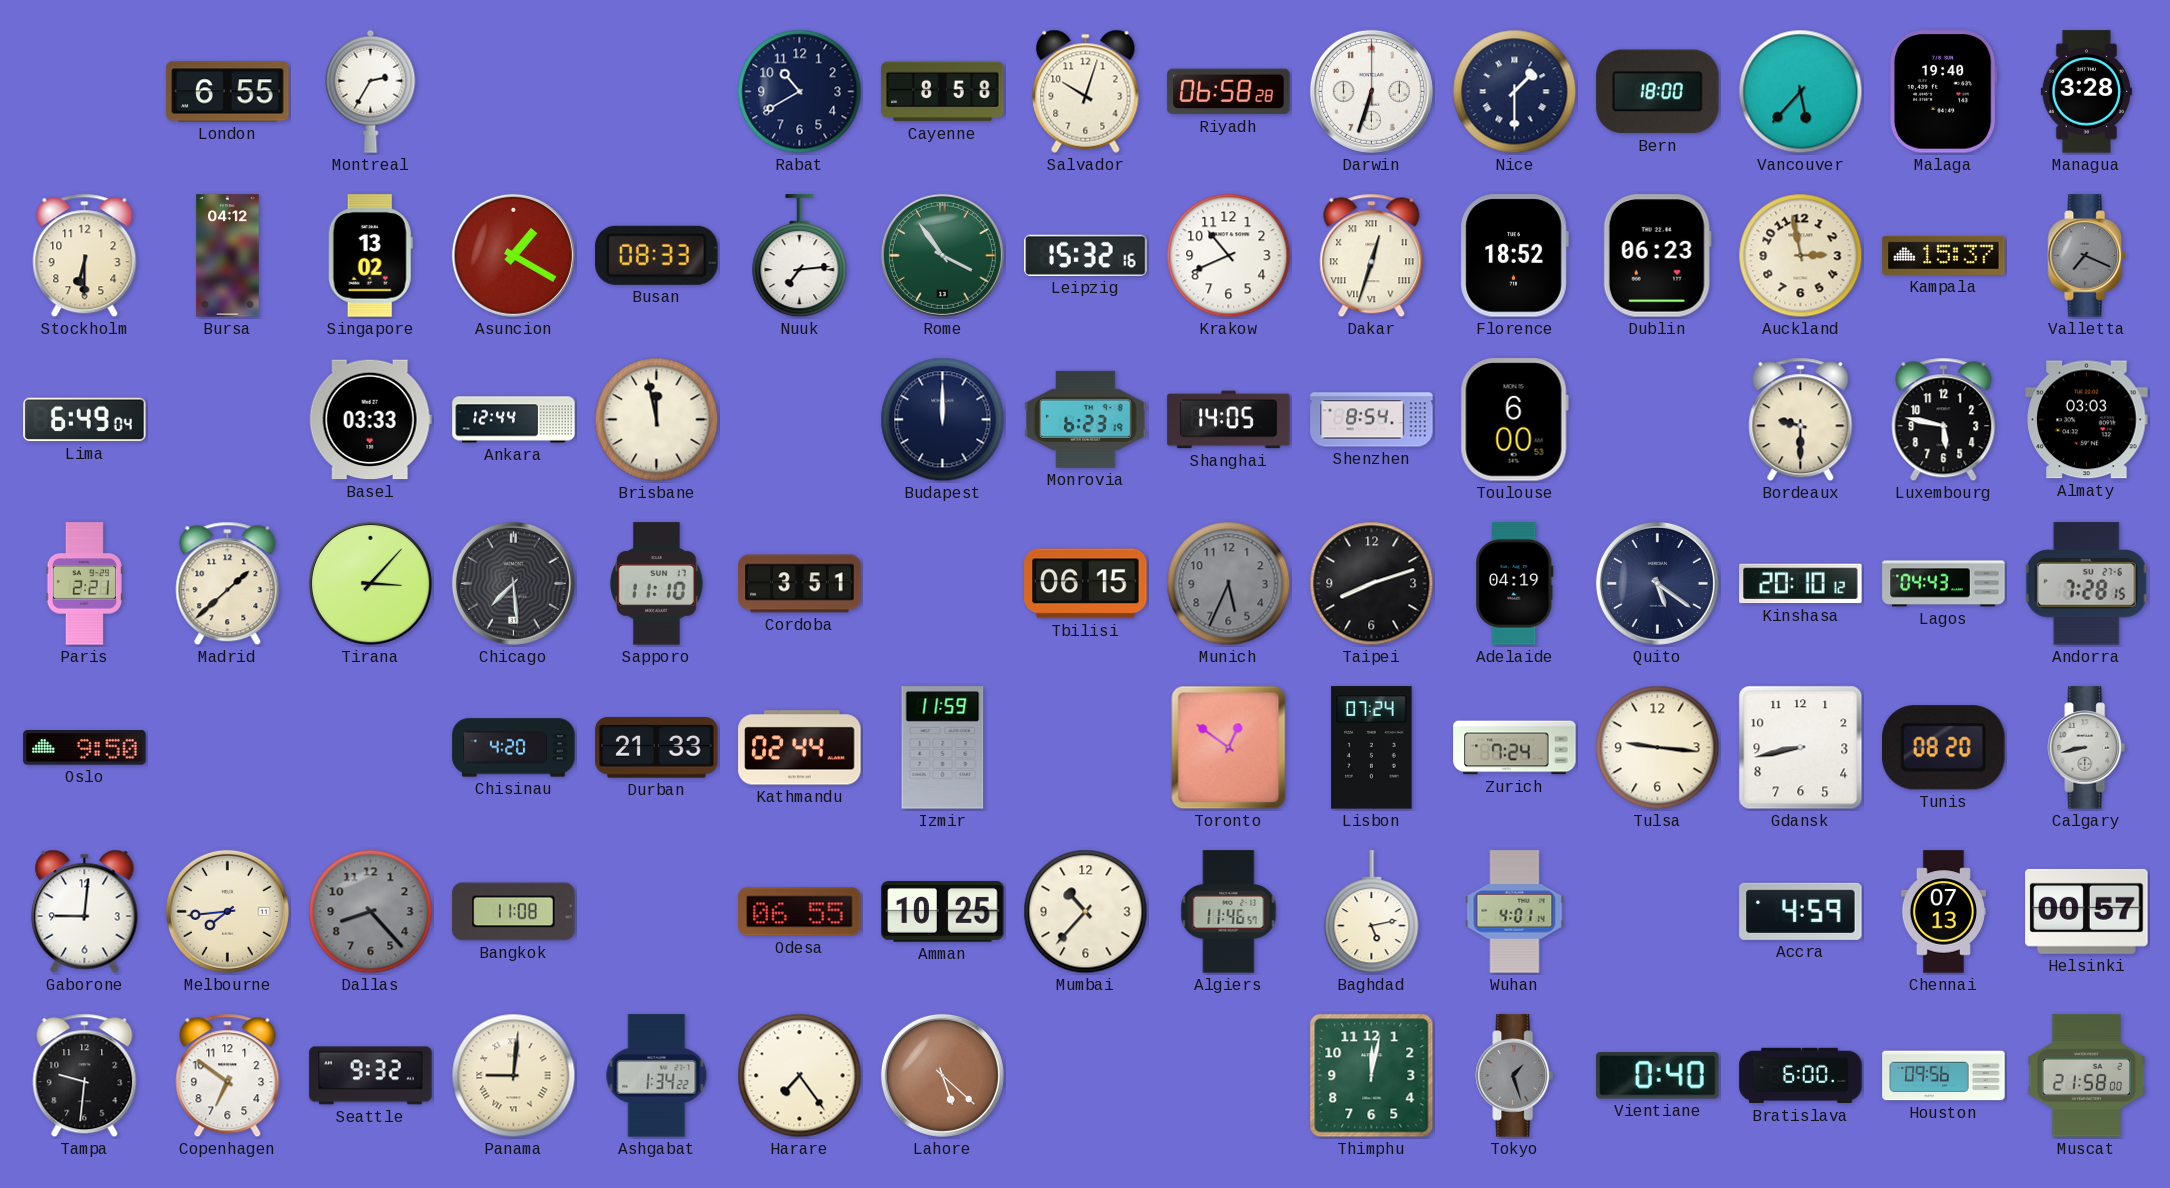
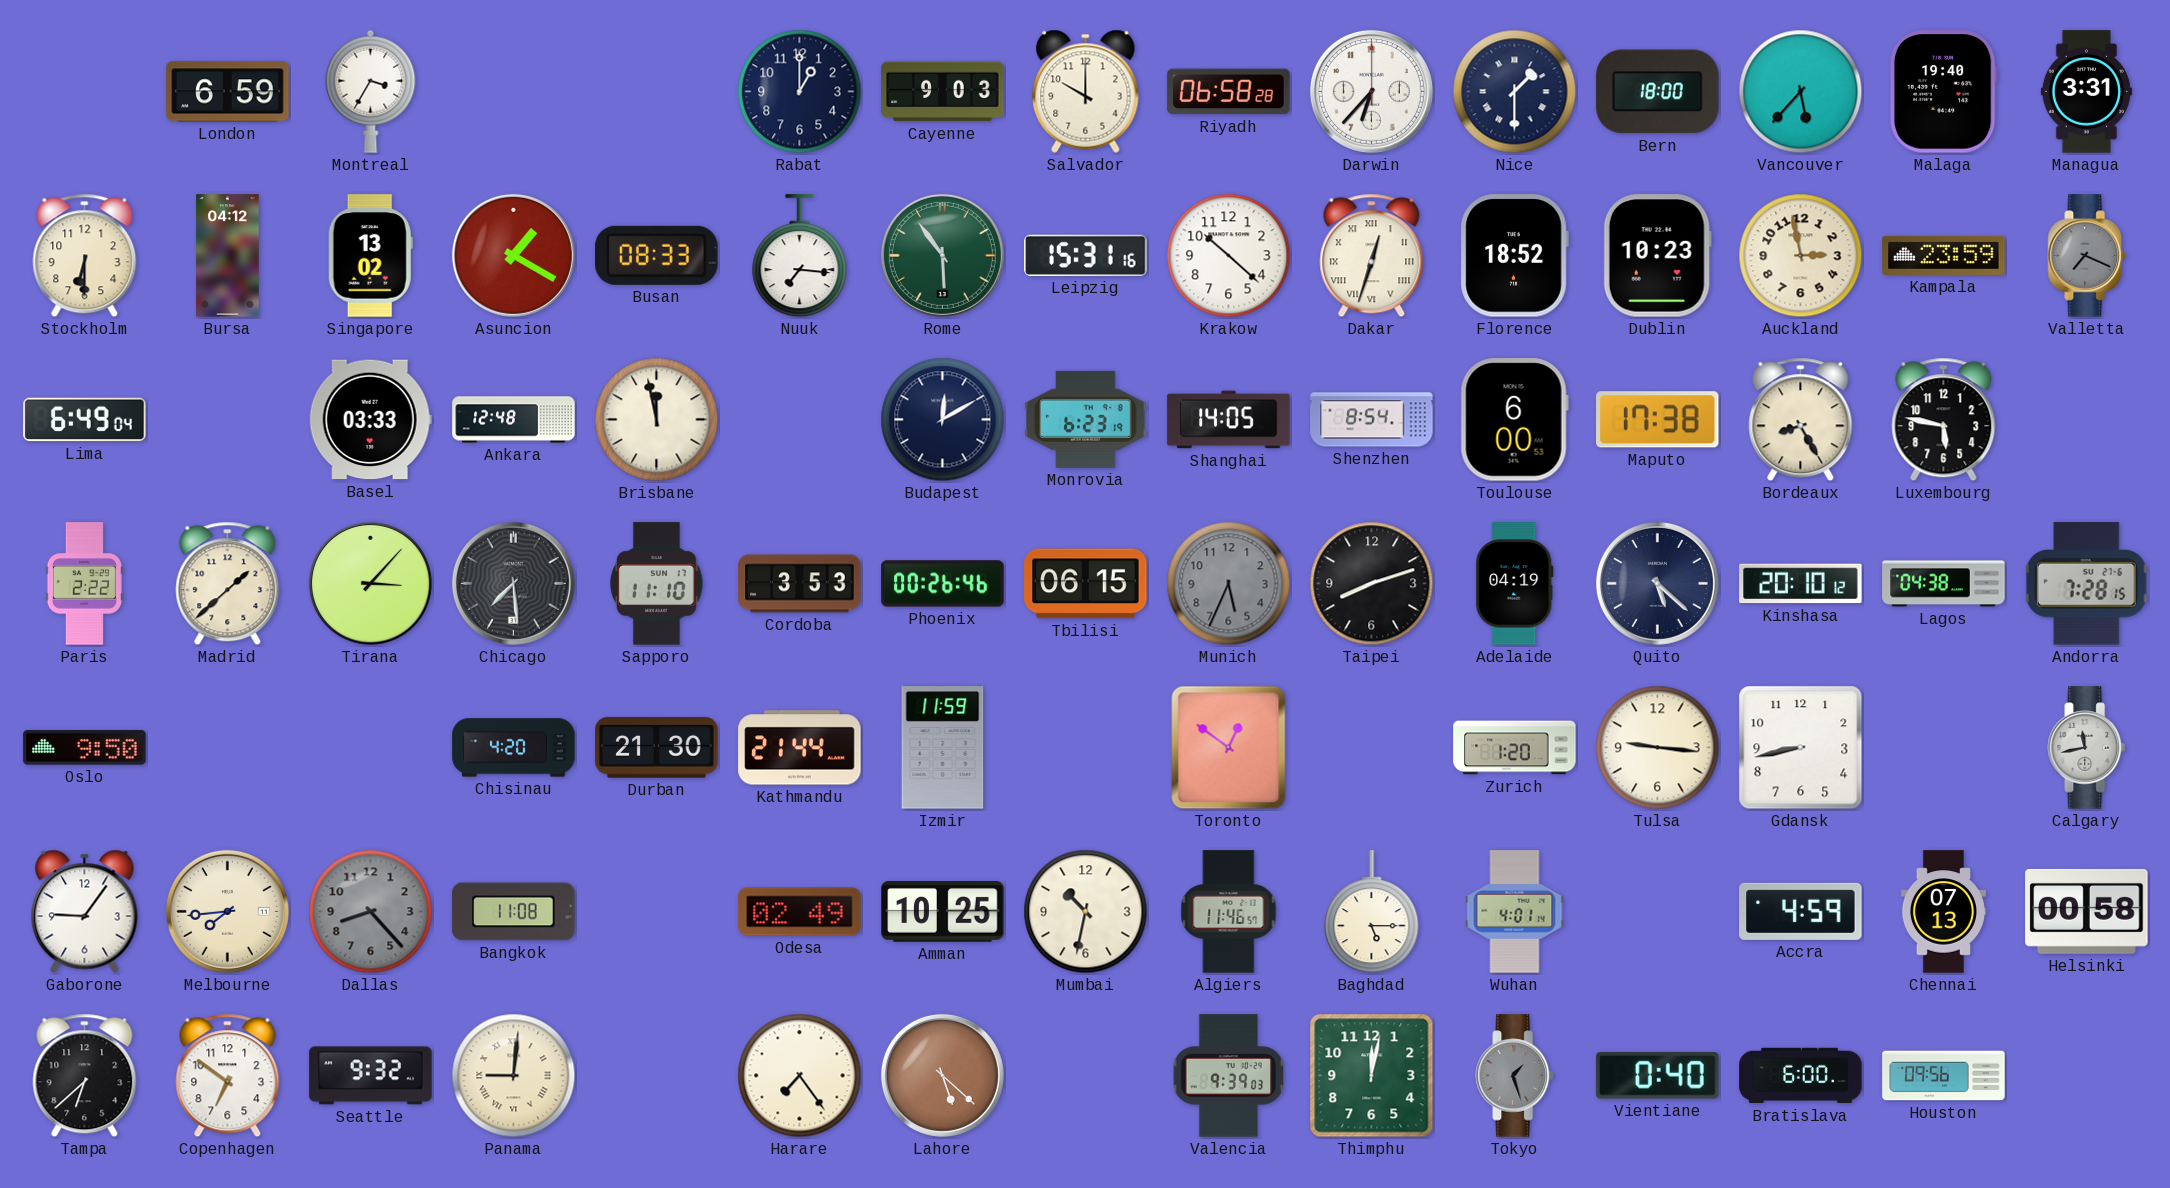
London: 6:55 -> 6:59 (228, 92)
Montreal: 2:35 -> 3:35 (371, 91)
Rabat: 10:40 -> 1:00 (800, 92)
Cayenne: 8:58 -> 9:03 (943, 92)
Salvador: 10:03 -> 10:00 (1086, 91)
Darwin: 6:33 -> 6:37 (1371, 91)
Managua: 3:28 -> 3:31 (2086, 92)
Nuuk: 7:14 -> 7:16 (800, 256)
Rome: 3:54 -> 5:54 (942, 255)
Leipzig: 15:32 -> 15:31 (1086, 255)
Krakow: 10:41 -> 10:22 (1229, 256)
Dublin: 06:23 -> 10:23 (1657, 256)
Kampala: 15:37 -> 23:59 (1944, 255)
Ankara: 12:44 -> 12:48 (514, 420)
Budapest: 12:00 -> 12:10 (943, 420)
Maputo: none -> 17:38 (1658, 420)
Bordeaux: 9:30 -> 8:25 (1801, 420)
Almaty: 03:03 -> none (2087, 420)
Paris: 2:21 -> 2:22 (84, 584)
Cordoba: 3:51 -> 3:53 (800, 584)
Phoenix: none -> 00:26 (943, 584)
Quito: 5:21 -> 5:22 (1657, 583)
Lagos: 04:43 -> 04:38 (1944, 584)
Durban: 21:33 -> 21:30 (657, 748)
Kathmandu: 02:44 -> 21:44 (800, 748)
Lisbon: 07:24 -> none (1372, 748)
Zurich: 7:24 -> 1:20 (1515, 748)
Tunis: 08:20 -> none (1944, 748)
Calgary: 8:43 -> 11:43 (2087, 748)
Gaborone: 9:01 -> 9:06 (85, 911)
Odesa: 06:55 -> 02:49 (800, 912)
Mumbai: 10:37 -> 10:32 (1086, 912)
Baghdad: 5:13 -> 5:15 (1372, 912)
Helsinki: 00:57 -> 00:58 (2087, 911)
Tampa: 9:31 -> 6:38 (85, 1076)
Ashgabat: 1:34 -> none (657, 1076)
Valencia: none -> 9:39 (1229, 1076)
Muscat: 21:58 -> none (2087, 1076)
